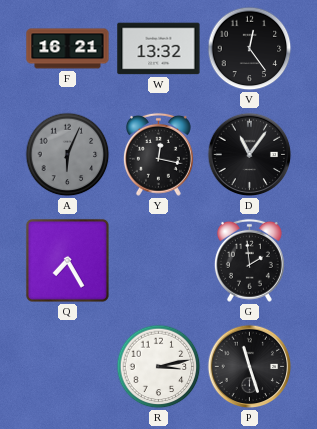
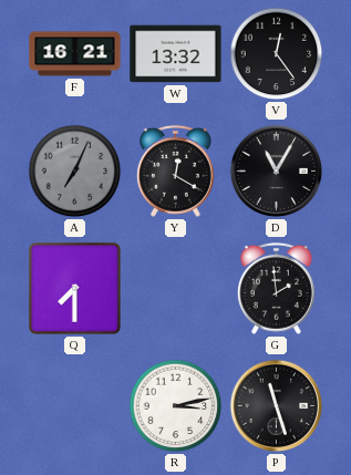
A: 6:04 -> 7:04 (75, 172)
Y: 12:17 -> 12:20 (175, 171)
D: 11:06 -> 11:05 (277, 172)
Q: 7:25 -> 7:30 (74, 288)
